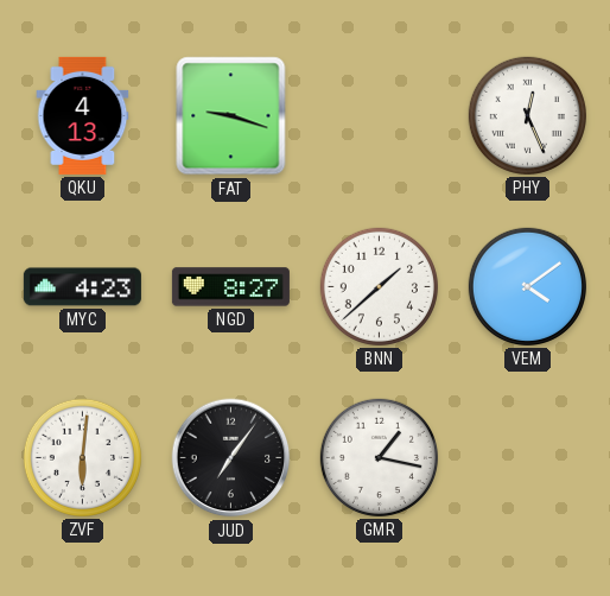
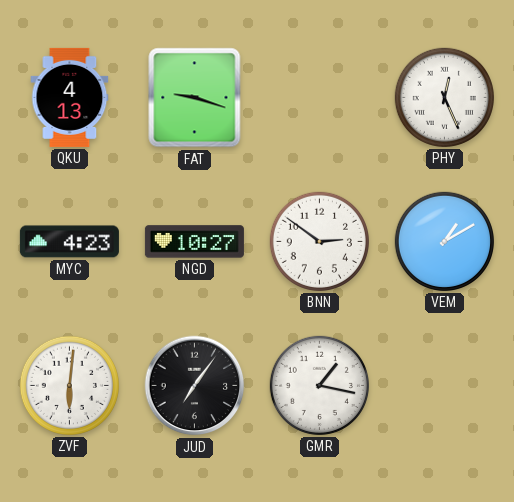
NGD: 8:27 -> 10:27 (194, 242)
BNN: 1:38 -> 2:51 (319, 241)
VEM: 4:09 -> 1:10 (444, 241)
